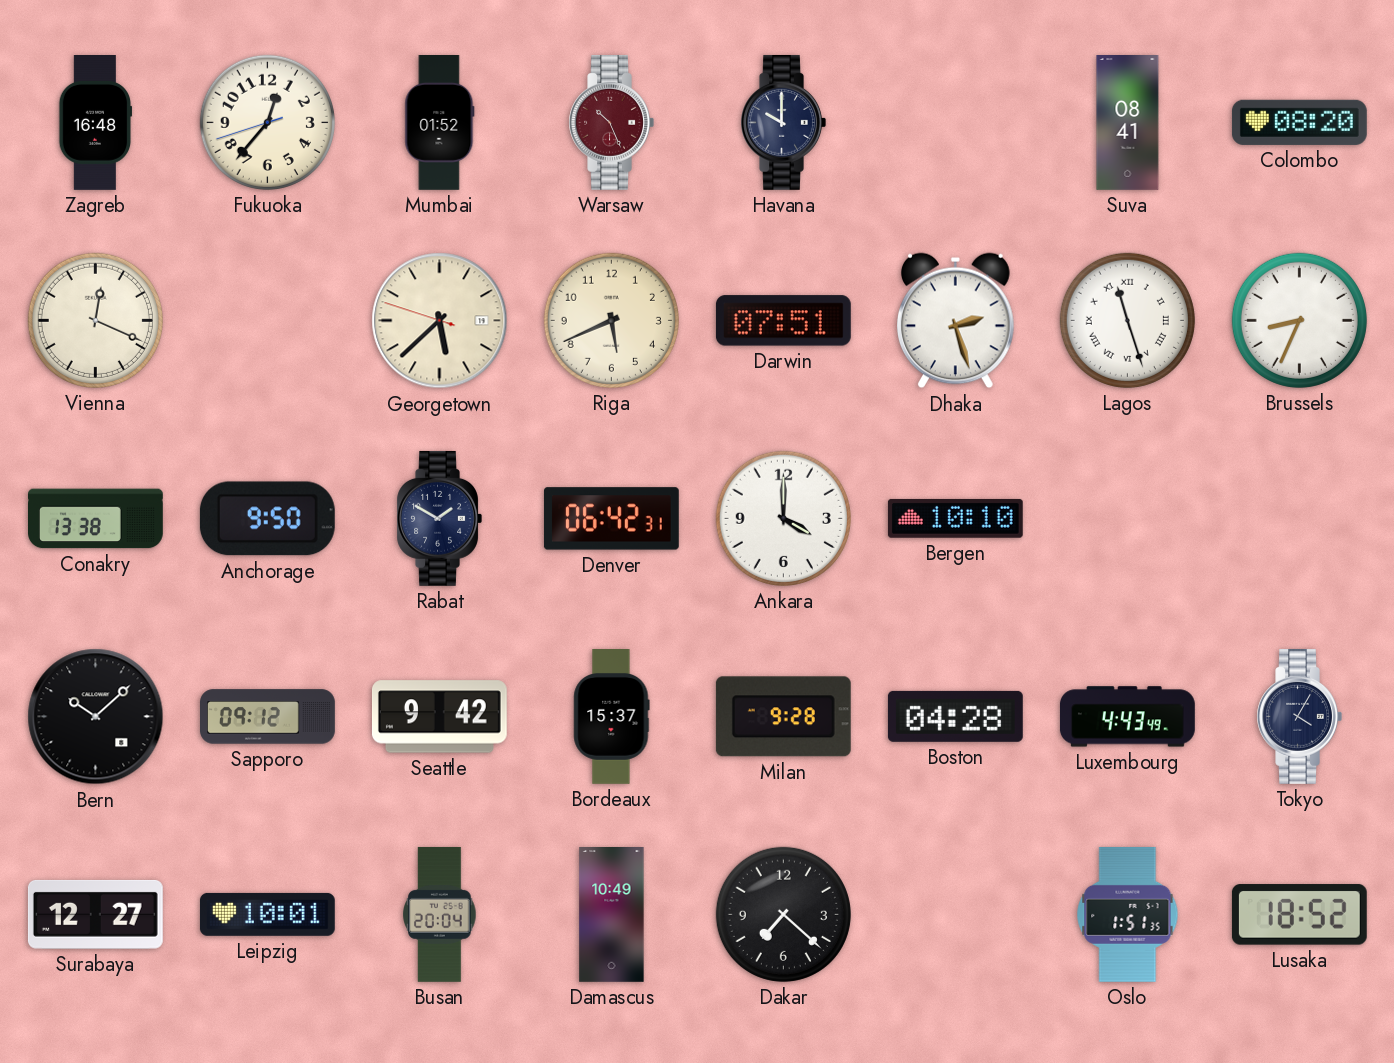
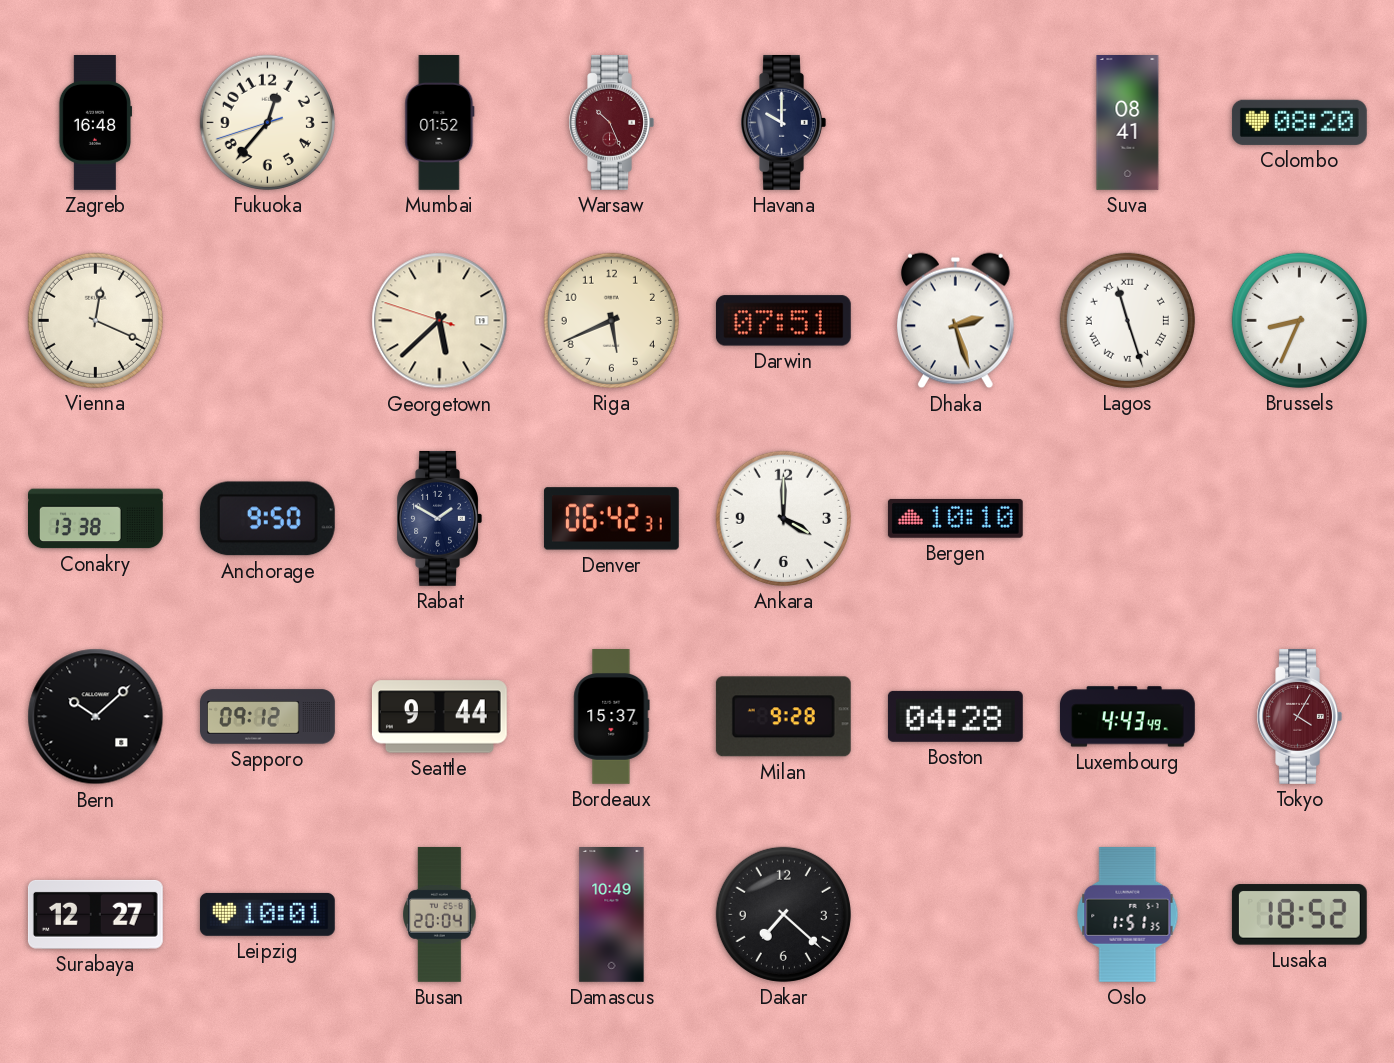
Seattle: 9:42 -> 9:44 (439, 717)
Tokyo dial: navy -> burgundy (1299, 716)
